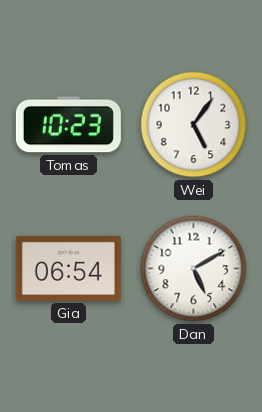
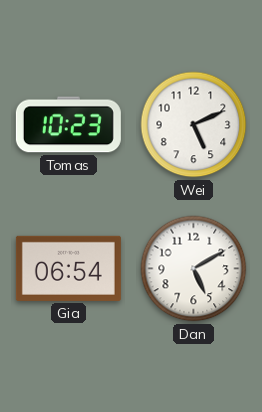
Wei: 5:06 -> 5:11 (194, 125)
